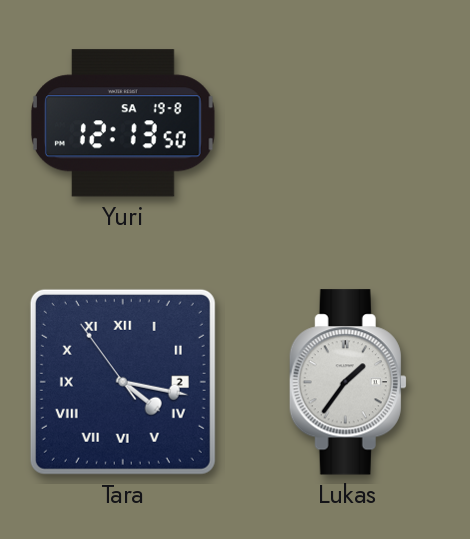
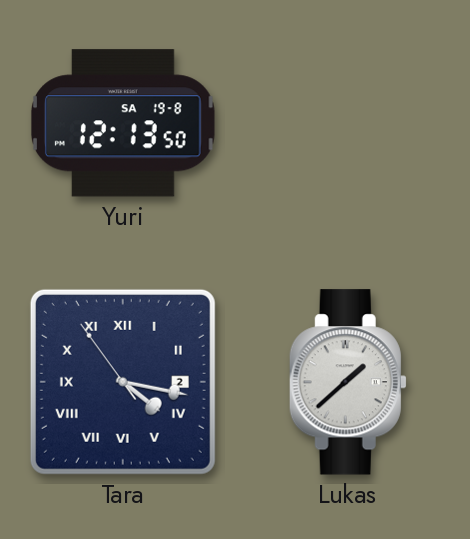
Lukas: 1:36 -> 1:38 (348, 382)
